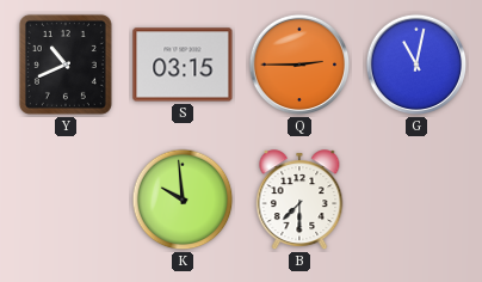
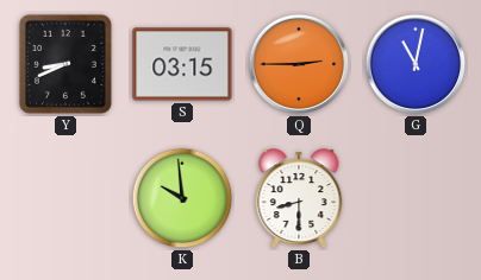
Y: 10:41 -> 8:41 (65, 64)
B: 7:30 -> 8:30 (299, 199)
